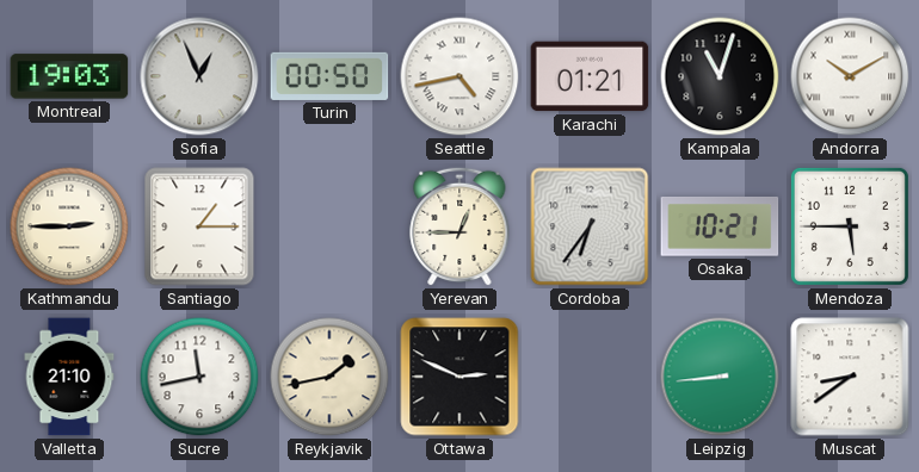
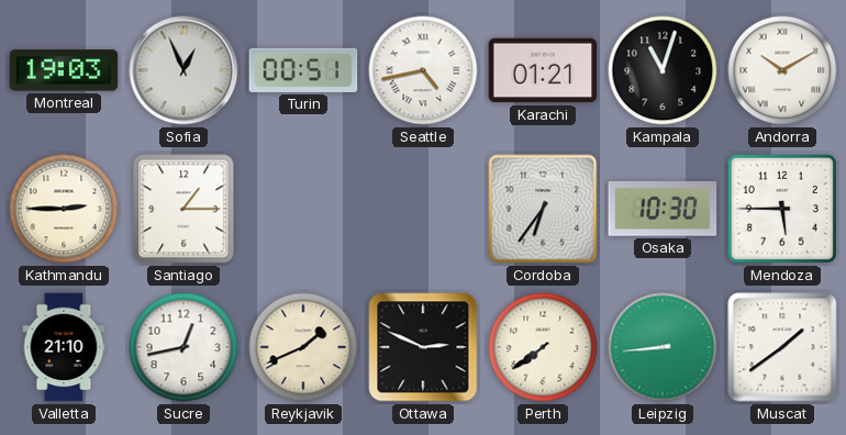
Turin: 00:50 -> 00:51 (303, 70)
Yerevan: 12:45 -> none (459, 226)
Osaka: 10:21 -> 10:30 (663, 209)
Sucre: 11:43 -> 12:43 (183, 347)
Reykjavik: 1:43 -> 1:41 (303, 347)
Perth: none -> 7:39 (543, 347)
Muscat: 8:39 -> 1:39 (782, 347)
